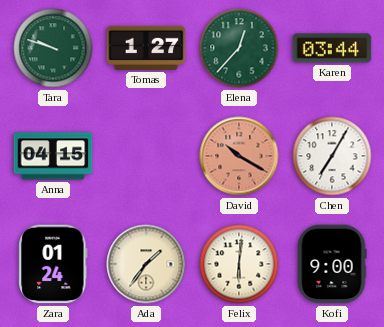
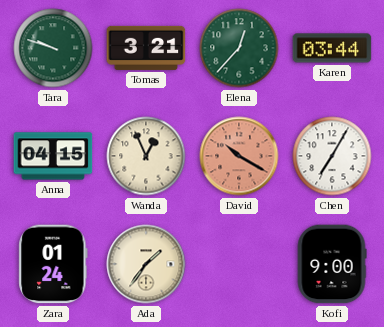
Tomas: 1:27 -> 3:21 (146, 48)
Wanda: none -> 12:56 (146, 156)
Felix: 6:01 -> none (239, 264)
